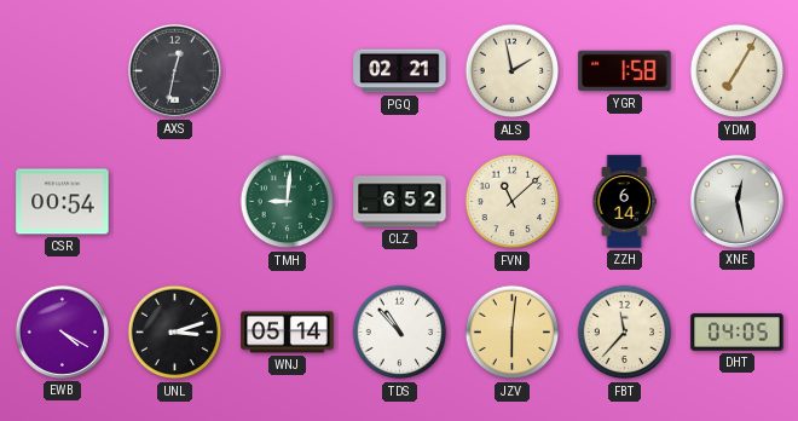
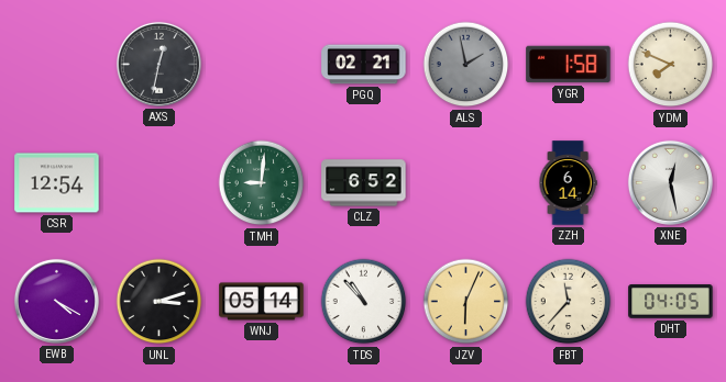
ALS dial: cream -> grey (466, 65)
YDM: 7:05 -> 7:49 (671, 65)
CSR: 00:54 -> 12:54 (57, 183)
FVN: 11:08 -> none (513, 202)
JZV: 6:01 -> 6:04 (466, 302)
